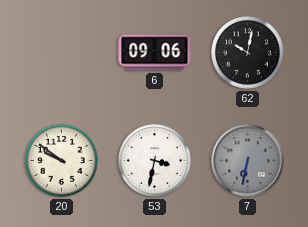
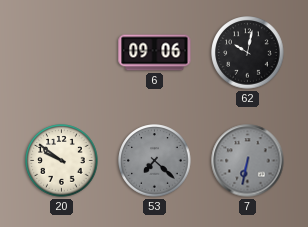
53: 3:32 -> 7:22 (155, 161)
53 dial: white -> grey (155, 161)
